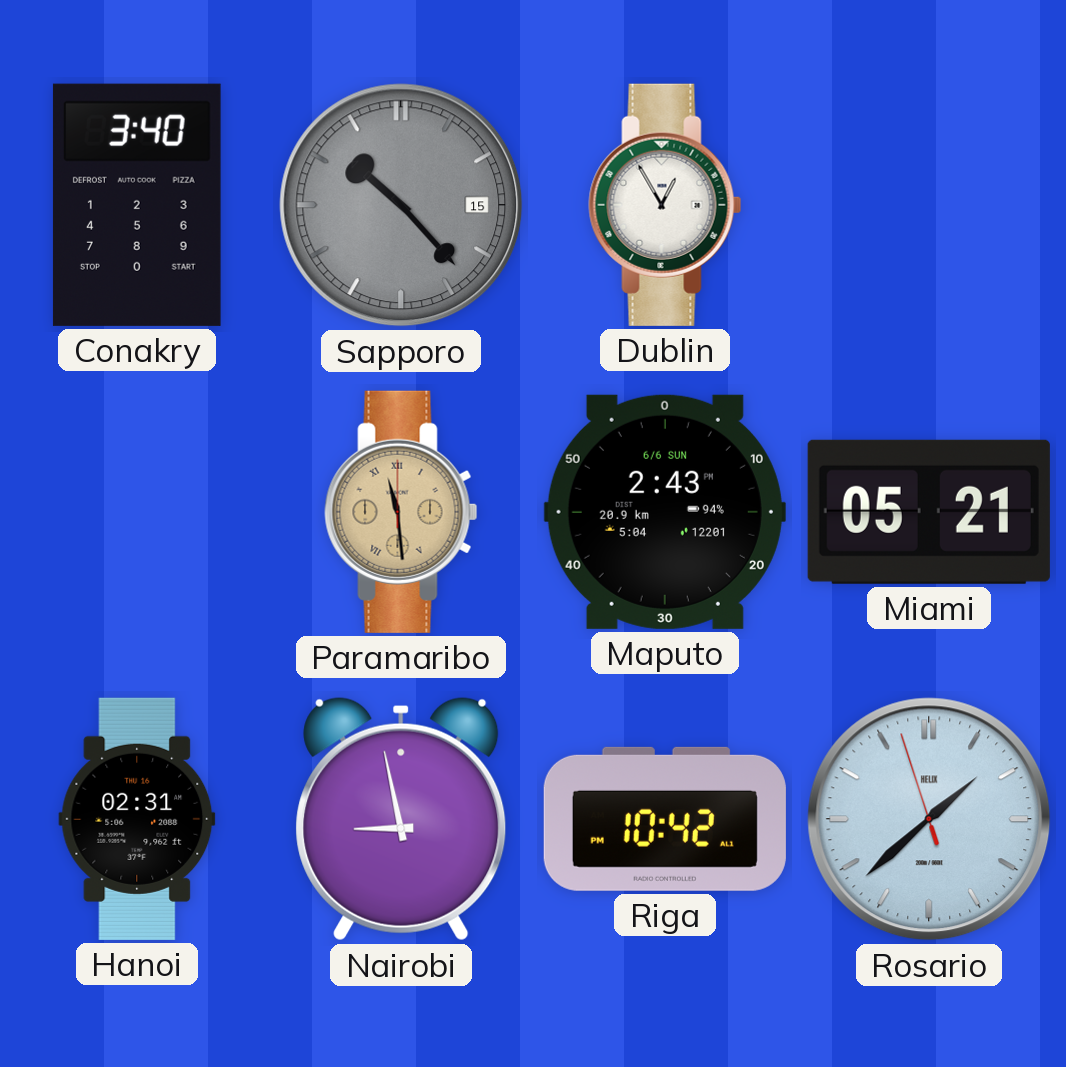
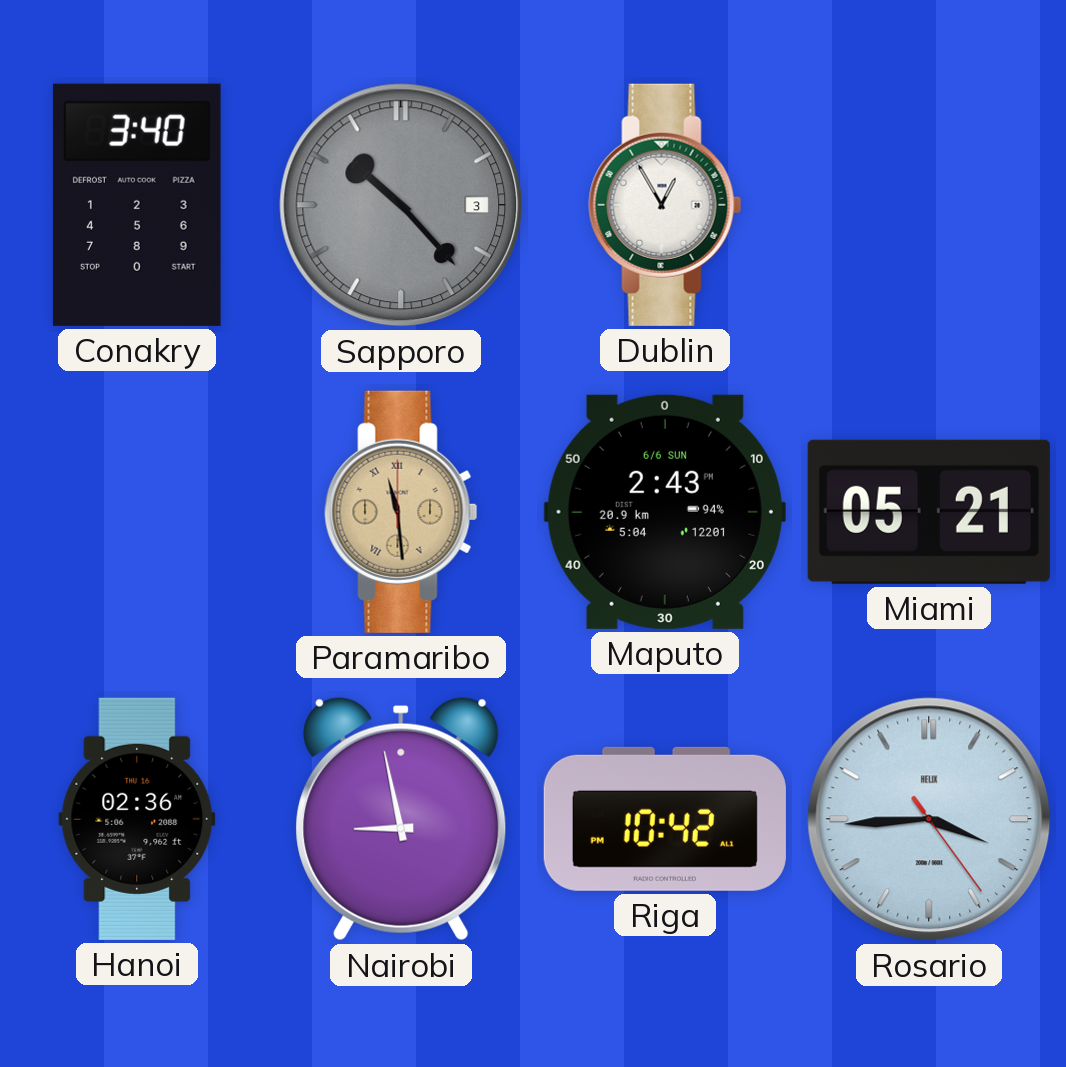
Sapporo date: 15 -> 3 (401, 205)
Hanoi: 02:31 -> 02:36 (137, 819)
Rosario: 1:37 -> 3:44 (929, 819)
